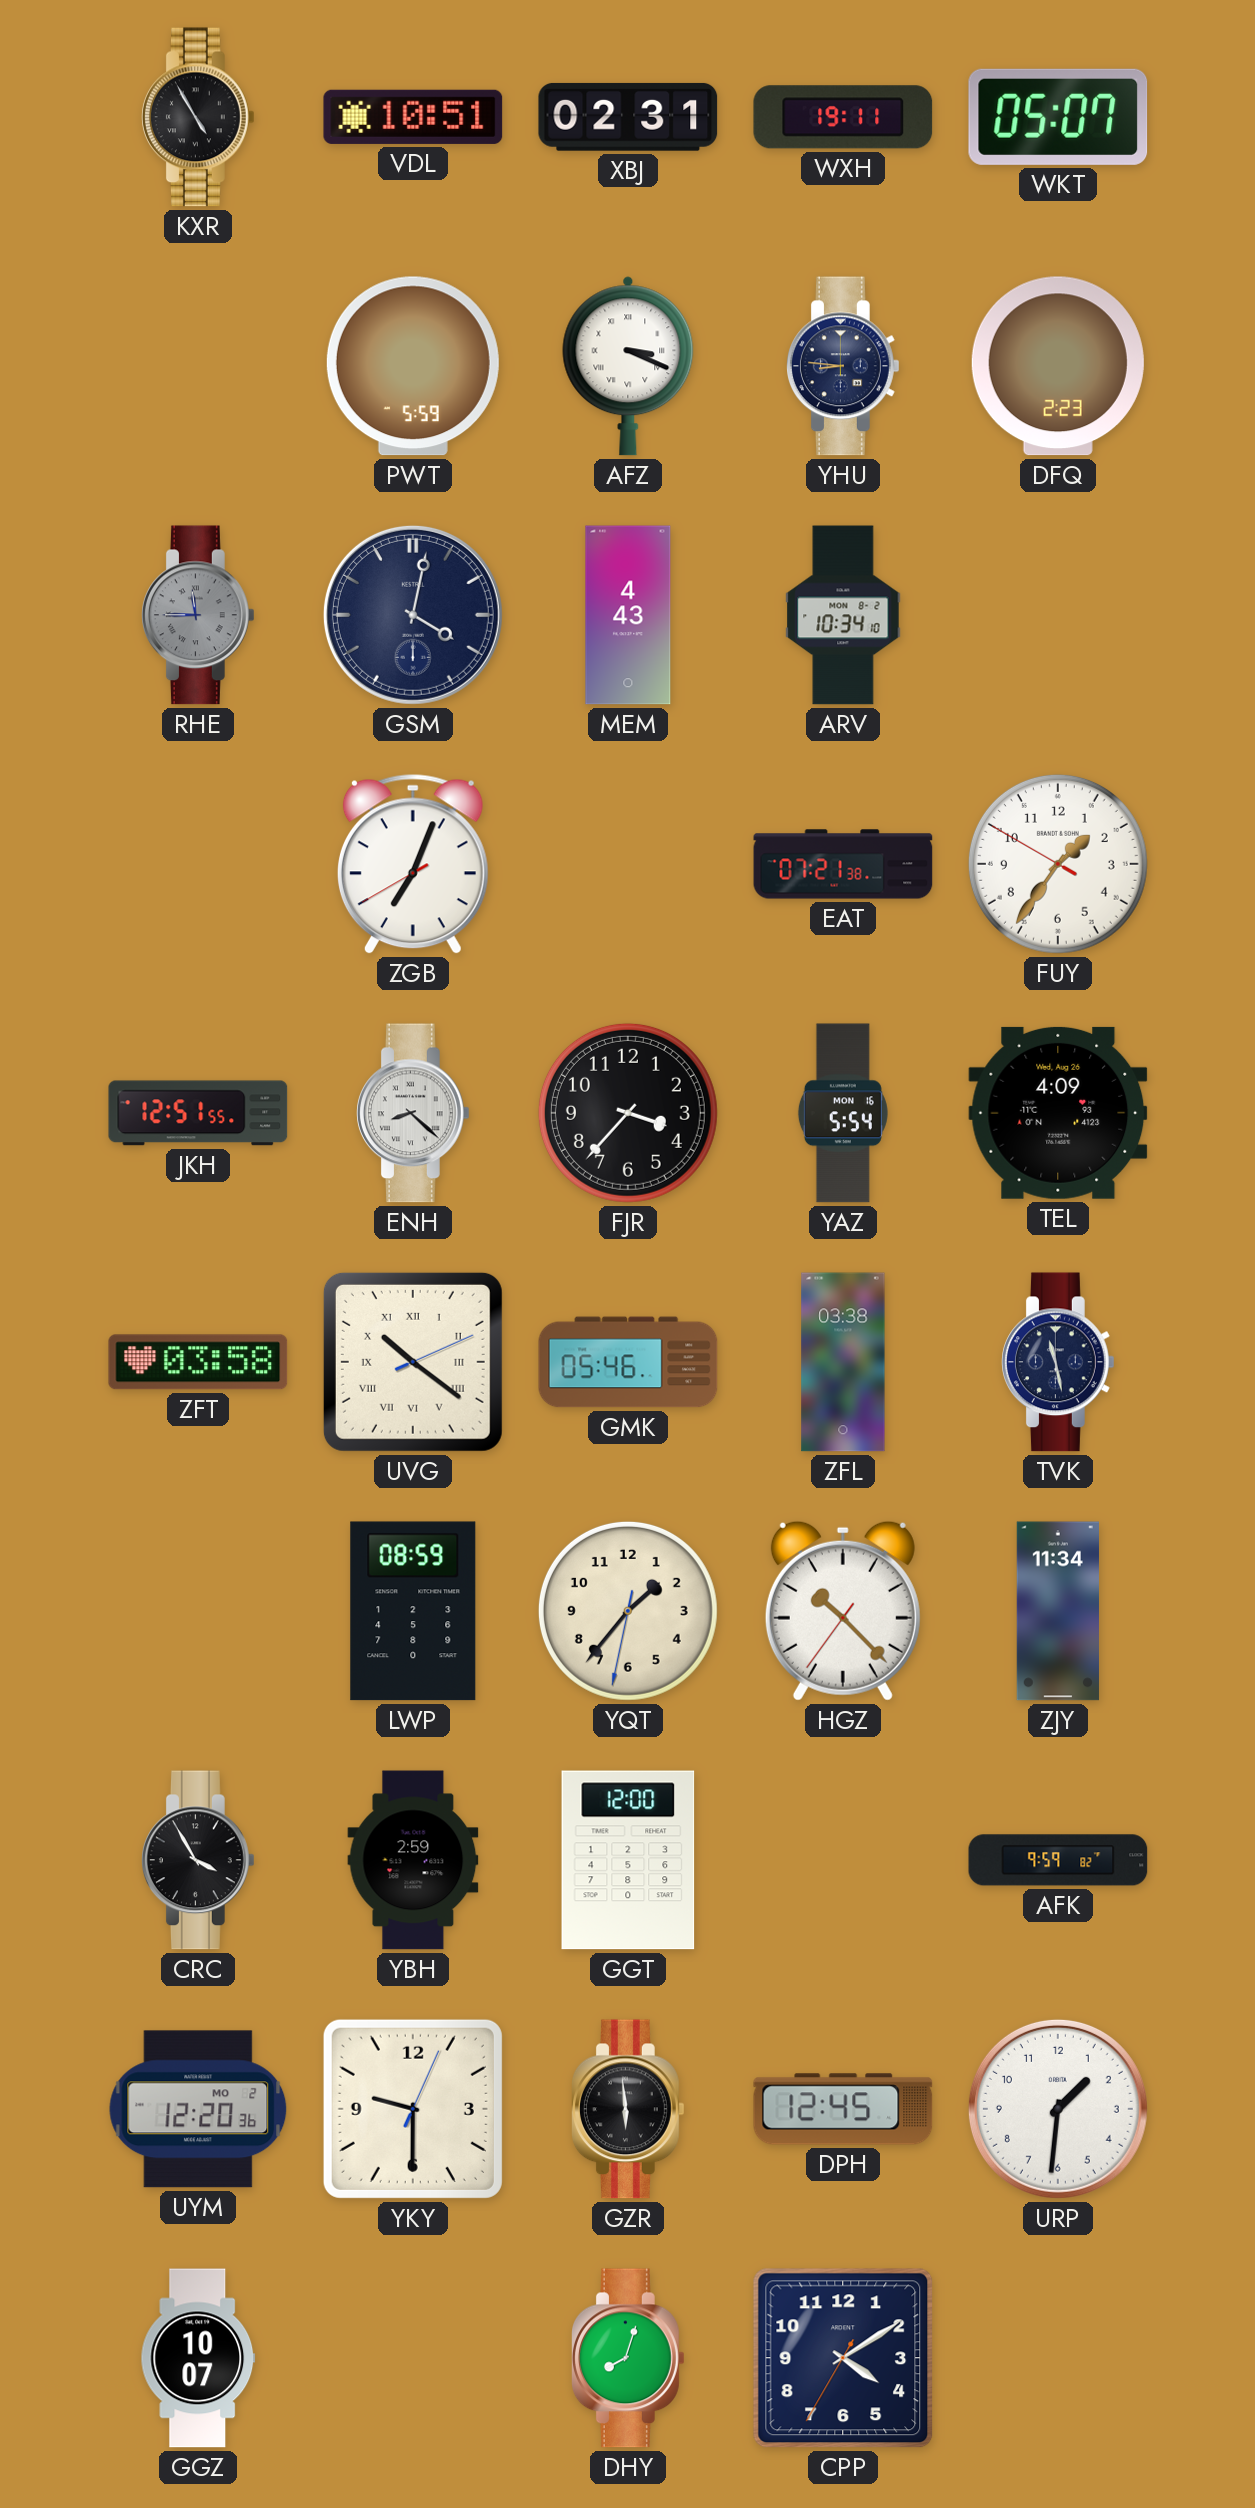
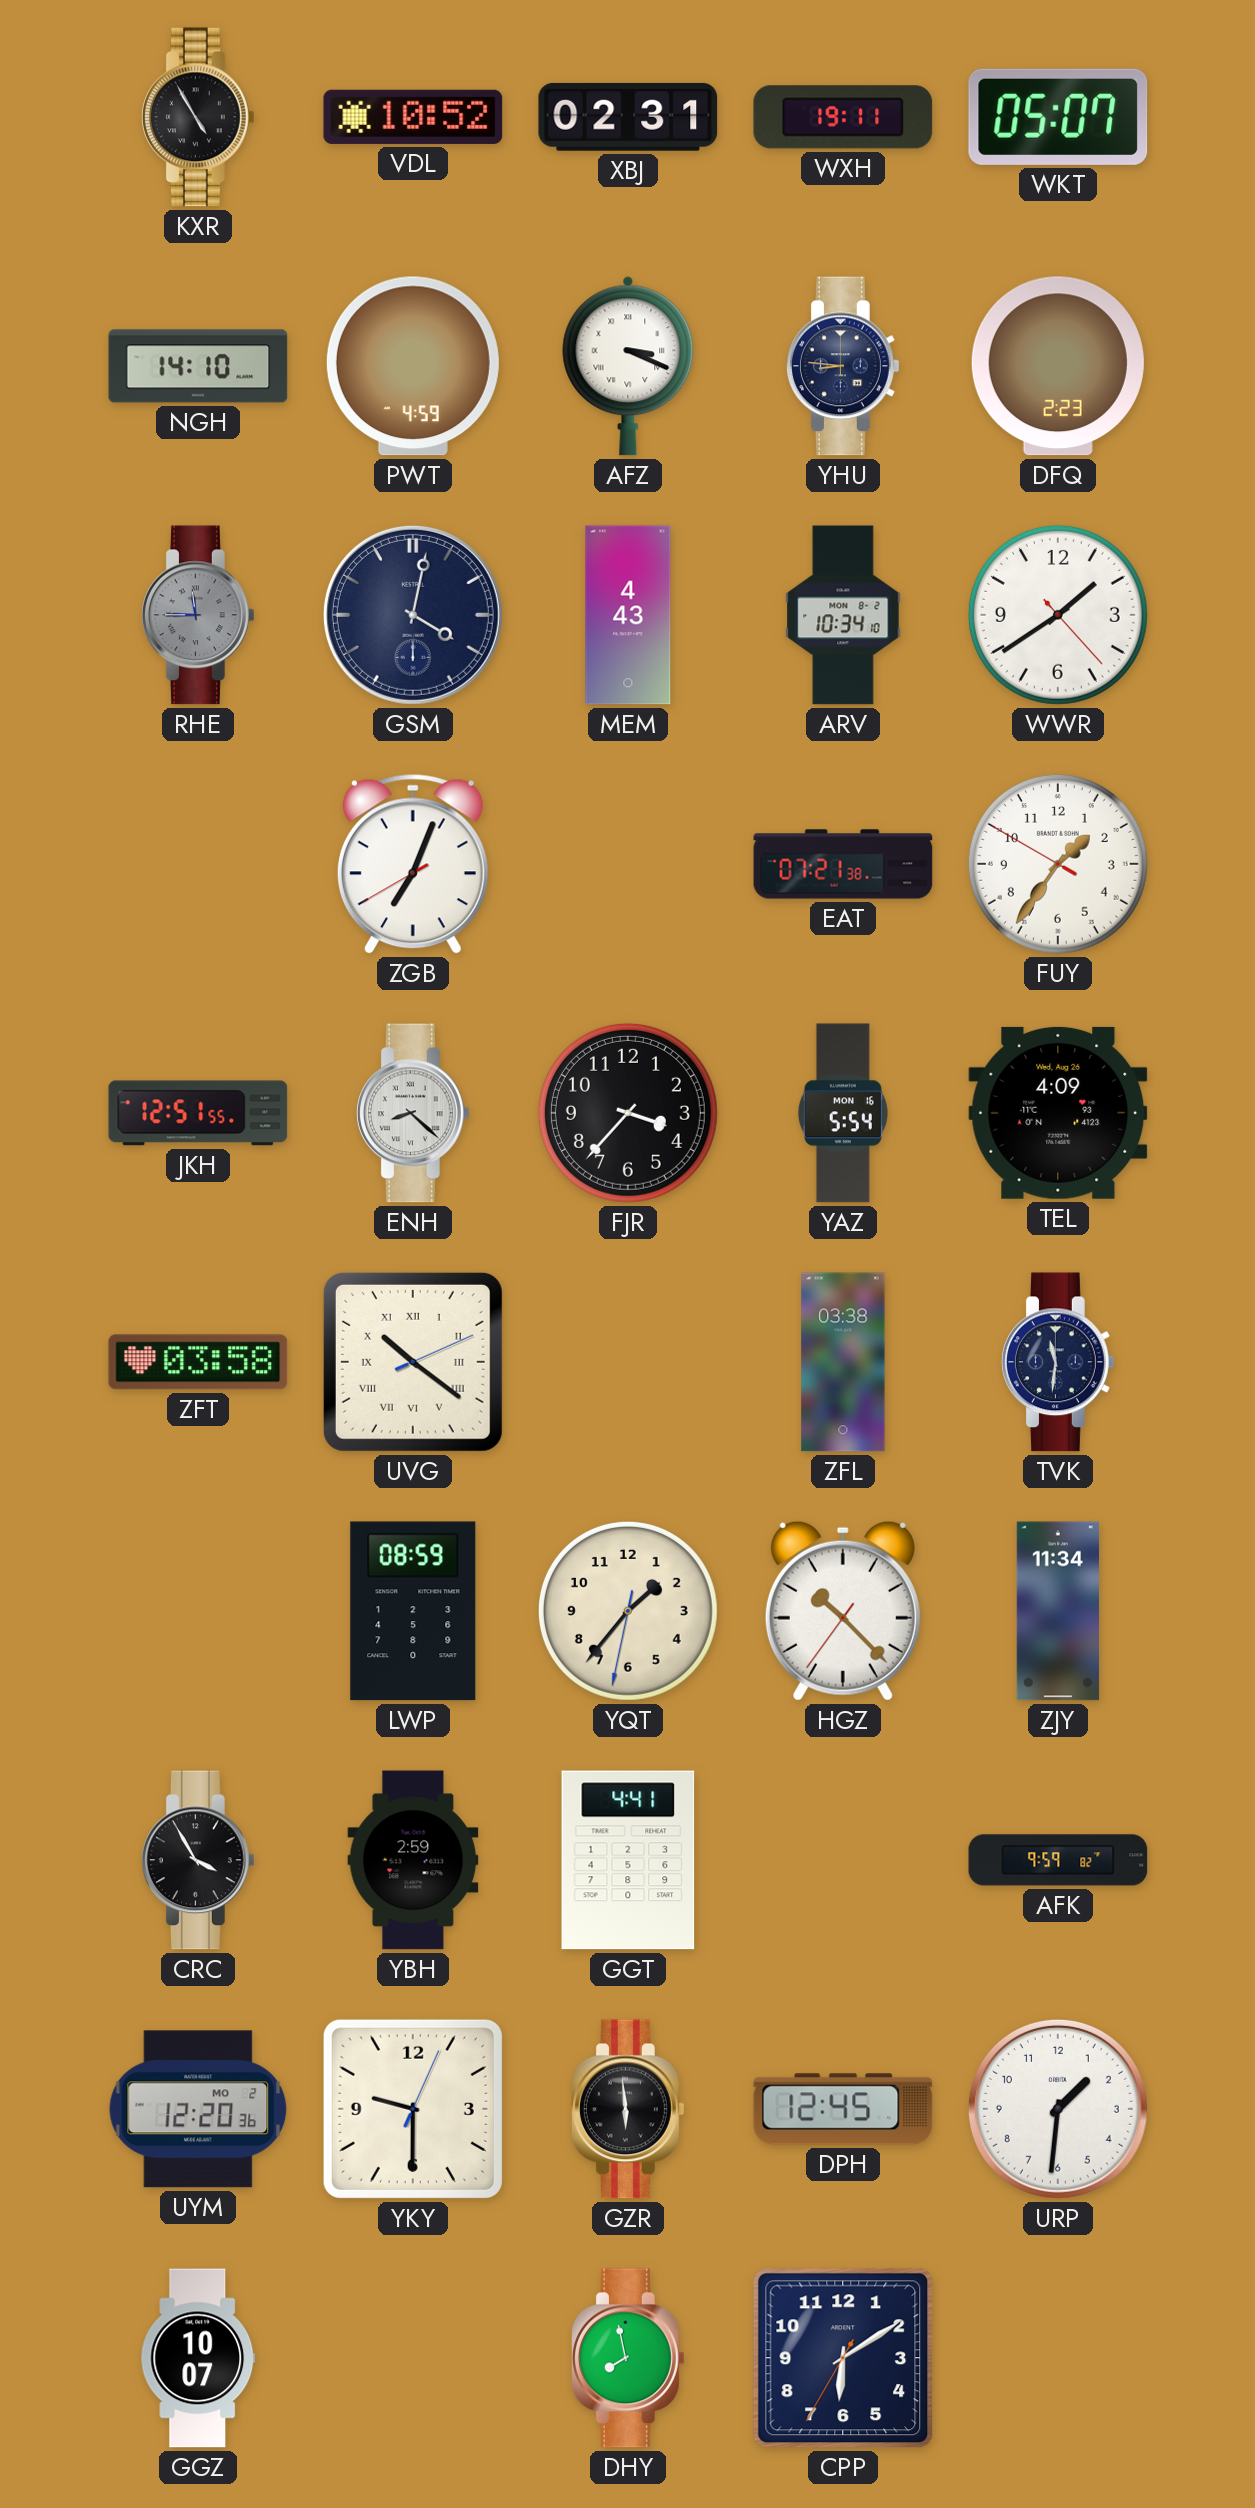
VDL: 10:51 -> 10:52 (413, 117)
NGH: none -> 14:10 (198, 366)
PWT: 5:59 -> 4:59 (413, 366)
WWR: none -> 1:39 (1058, 615)
GMK: 05:46 -> none (628, 1362)
TVK: 11:28 -> 11:31 (1059, 1362)
GGT: 12:00 -> 4:41 (628, 1860)
DHY: 8:03 -> 7:58 (629, 2358)
CPP: 4:09 -> 6:09 (843, 2358)
